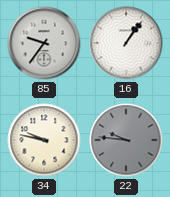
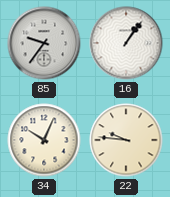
34: 9:47 -> 10:04 (44, 140)
22 dial: grey -> cream (126, 140)
